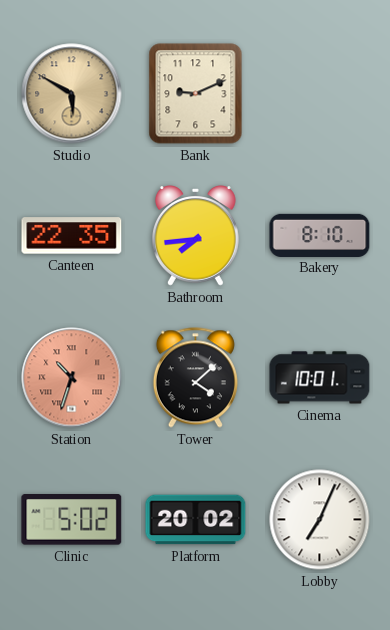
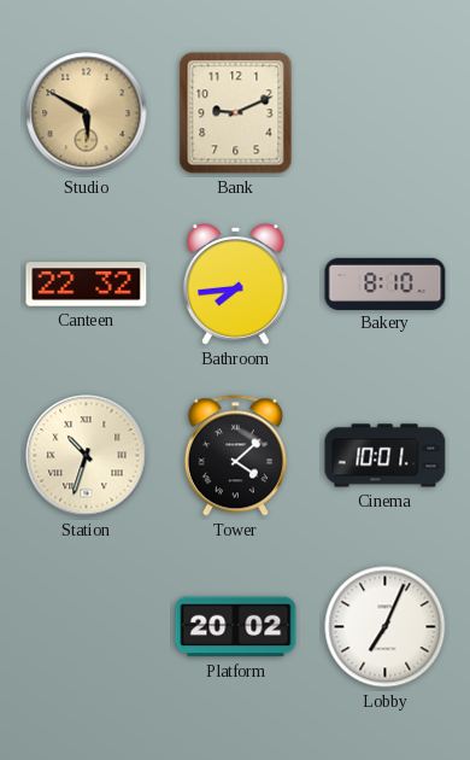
Canteen: 22:35 -> 22:32 (87, 285)
Station dial: salmon -> cream (87, 456)
Clinic: 5:02 -> none (72, 520)
